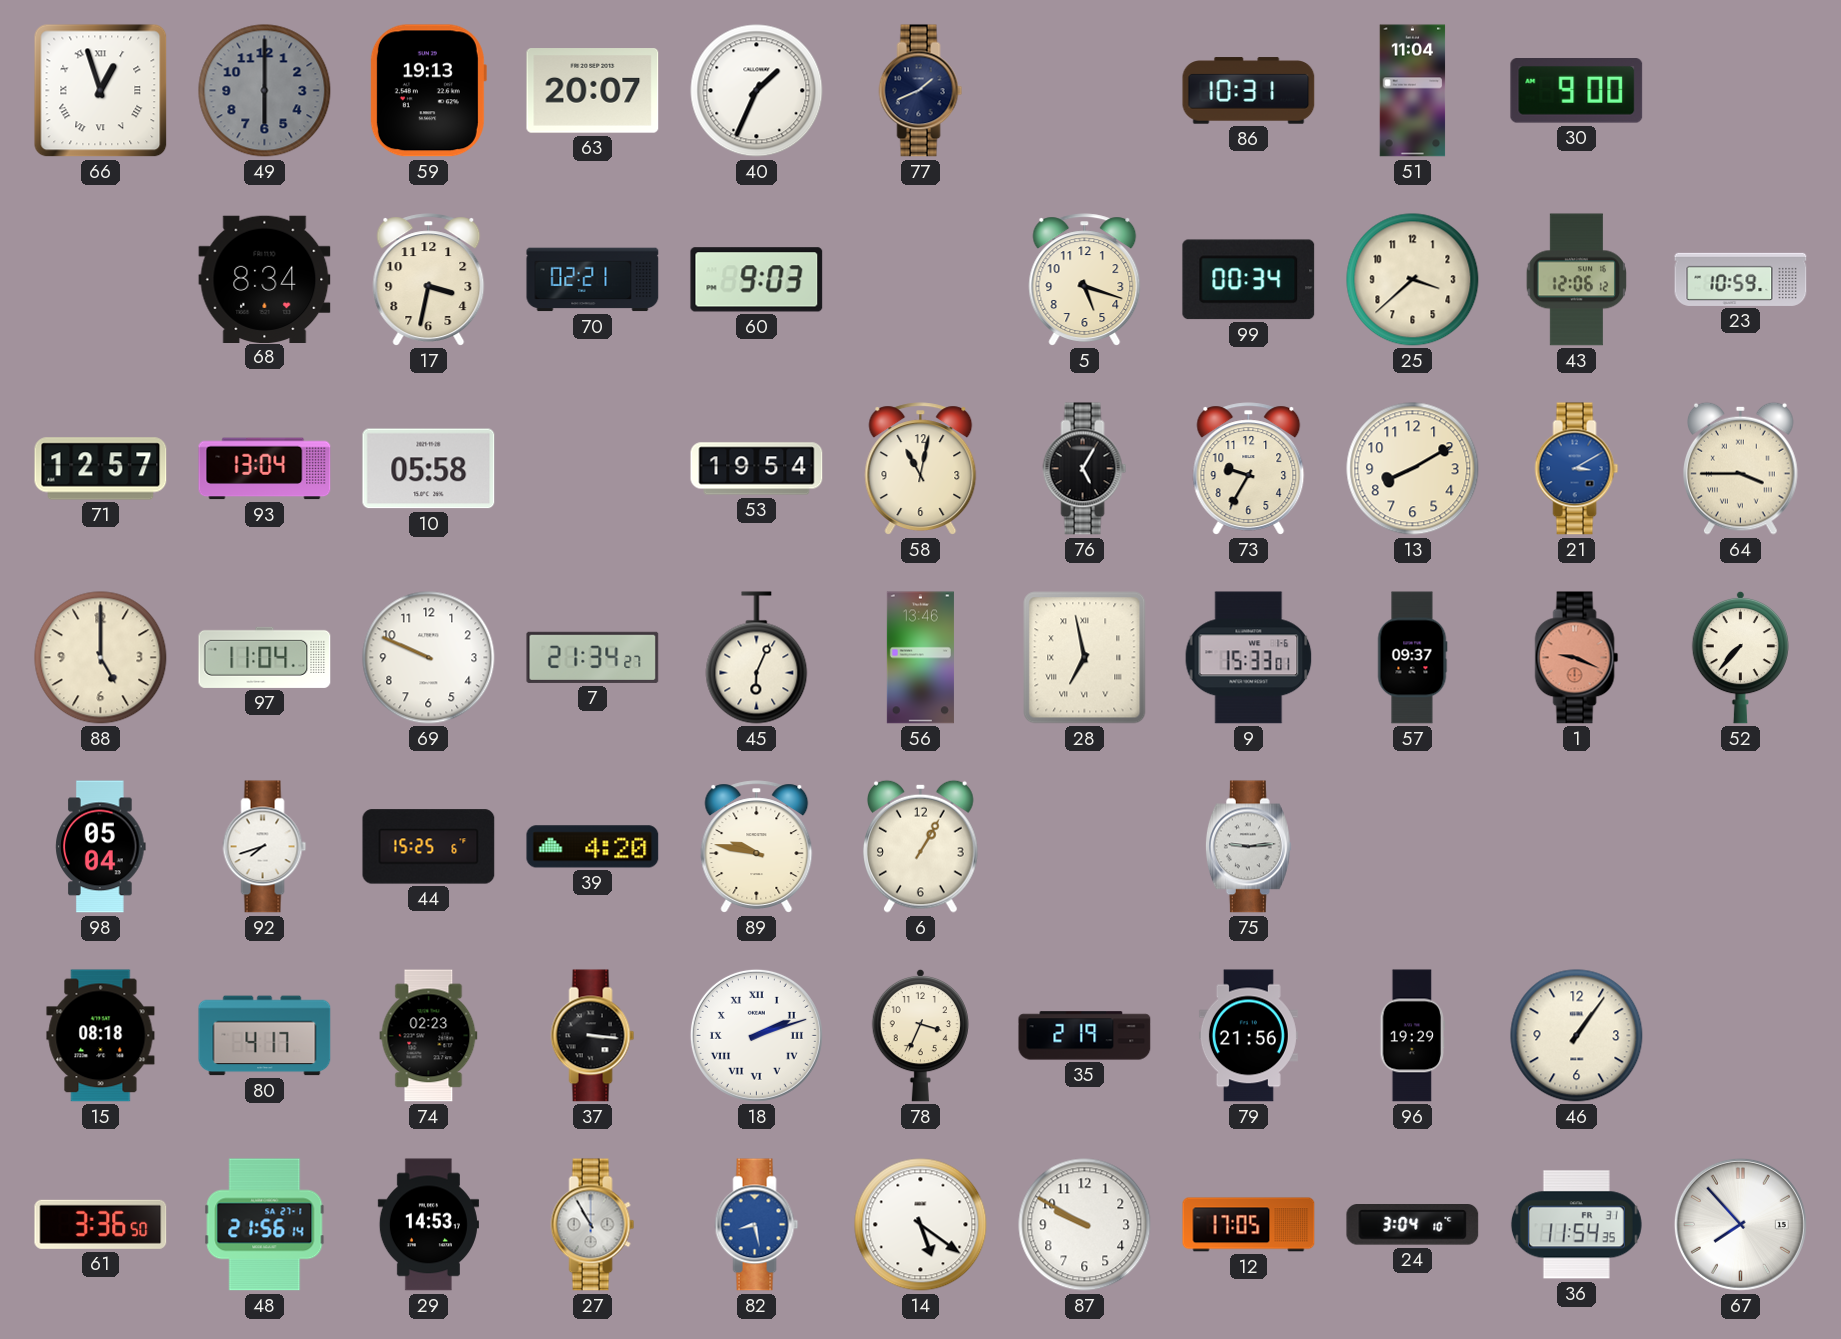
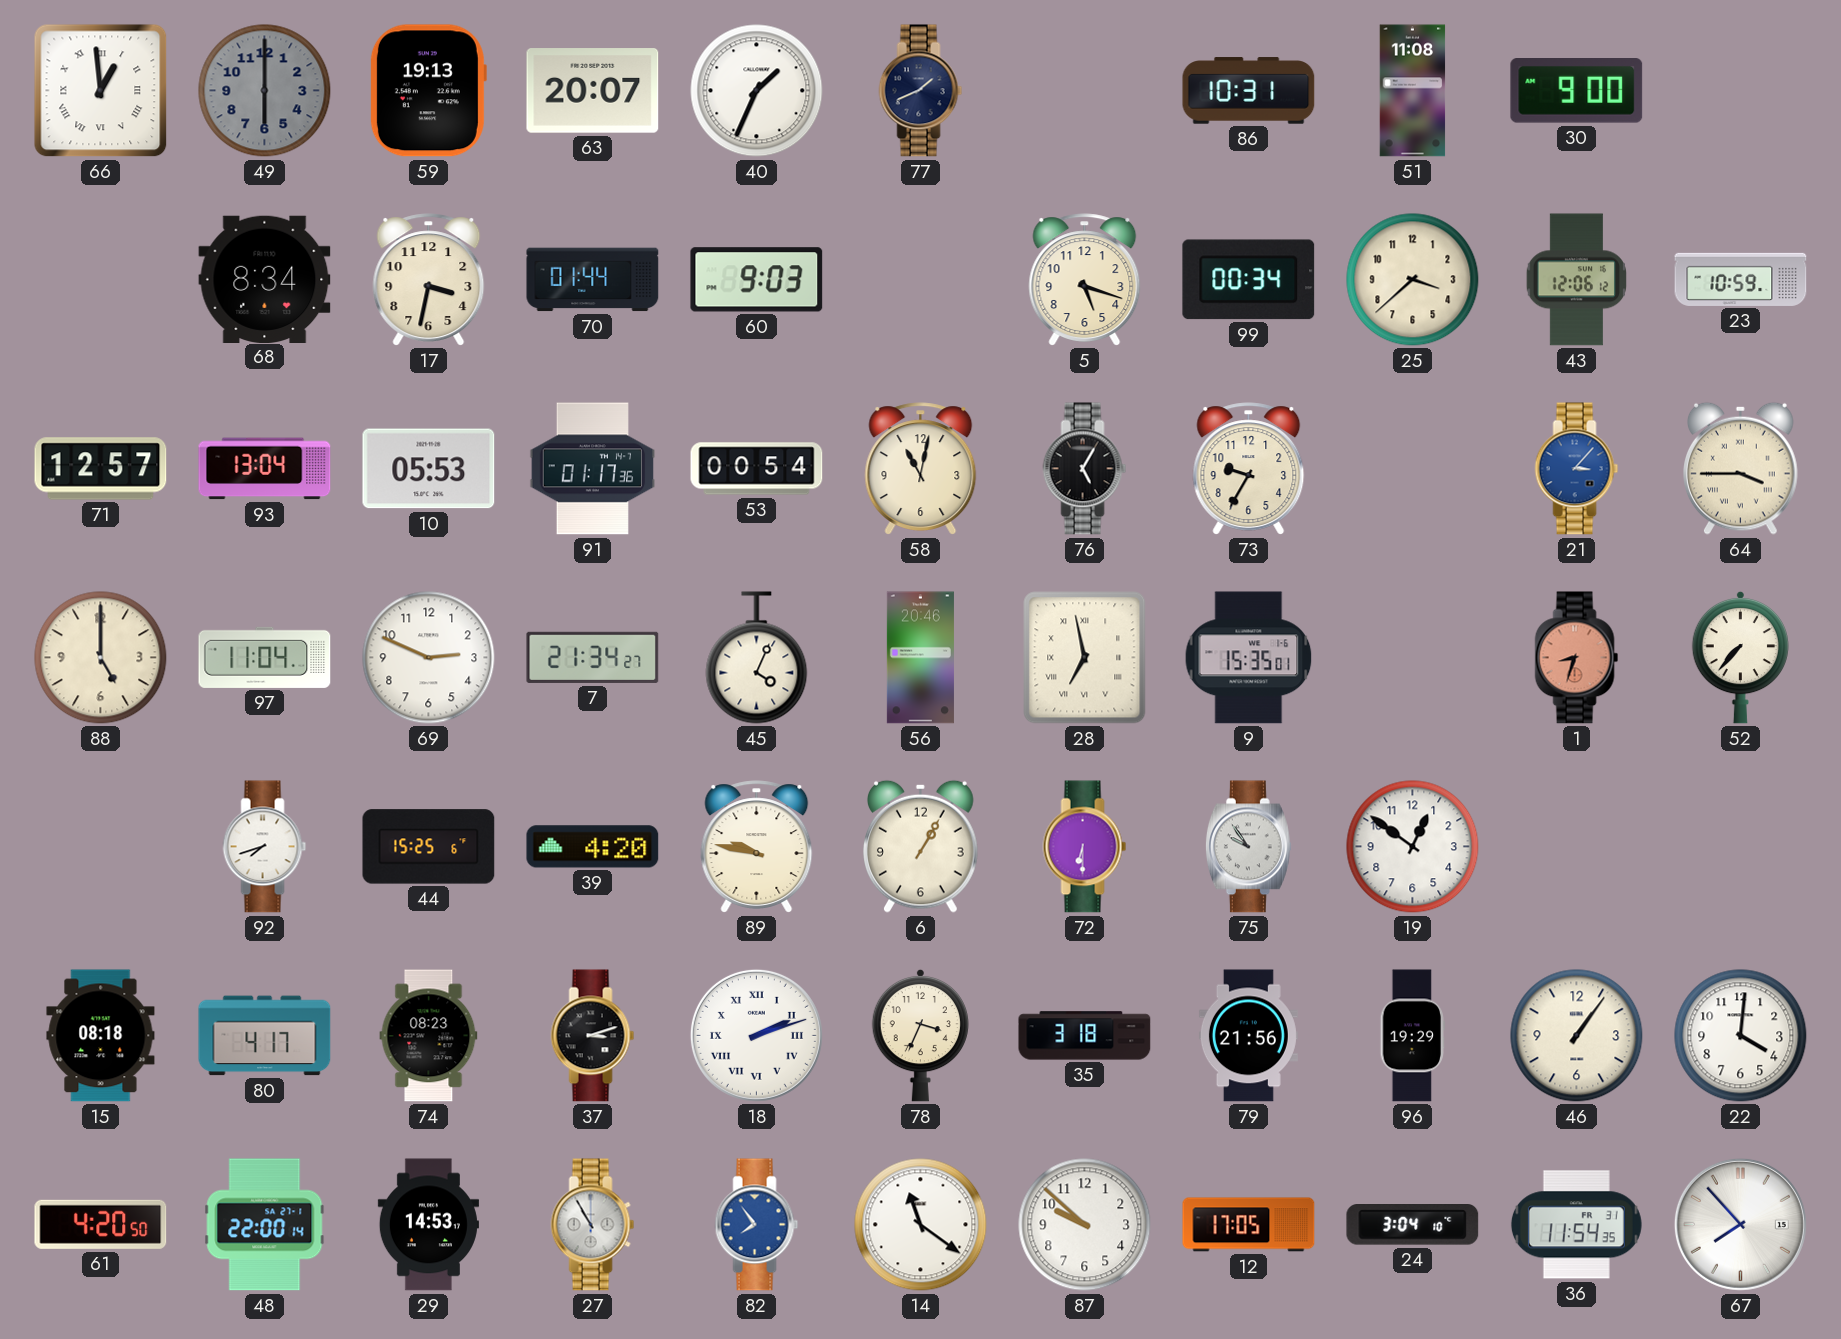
66: 12:57 -> 12:59 (101, 91)
51: 11:04 -> 11:08 (1413, 91)
70: 02:21 -> 01:44 (593, 280)
10: 05:58 -> 05:53 (429, 469)
91: none -> 01:17 (593, 469)
53: 19:54 -> 00:54 (757, 469)
13: 8:10 -> none (1413, 469)
21: 3:10 -> 3:07 (1577, 469)
69: 9:49 -> 2:49 (429, 658)
45: 6:04 -> 4:04 (757, 658)
56: 13:46 -> 20:46 (920, 658)
9: 15:33 -> 15:35 (1249, 658)
57: 09:37 -> none (1412, 658)
1: 9:19 -> 8:33 (1577, 658)
98: 05:04 -> none (101, 847)
72: none -> 6:30 (1085, 847)
75: 9:14 -> 9:54 (1248, 847)
19: none -> 12:51 (1413, 847)
74: 02:23 -> 08:23 (429, 1036)
37: 3:16 -> 3:12 (593, 1036)
35: 2:19 -> 3:18 (1085, 1036)
22: none -> 4:01 (1741, 1036)
61: 3:36 -> 4:20 (101, 1224)
48: 21:56 -> 22:00 (265, 1225)
82: 8:28 -> 7:54 (757, 1225)
14: 5:21 -> 11:21 (921, 1225)
87: 9:50 -> 9:52 (1085, 1225)
